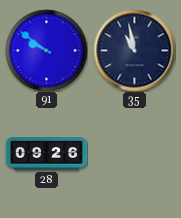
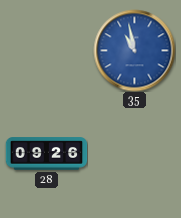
91: 9:51 -> none (46, 50)
35 dial: navy -> blue (134, 50)
